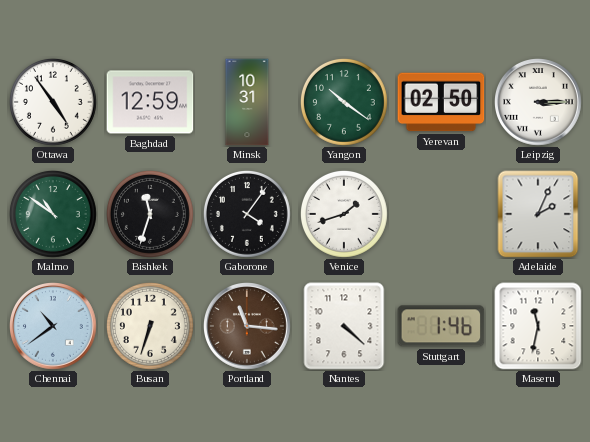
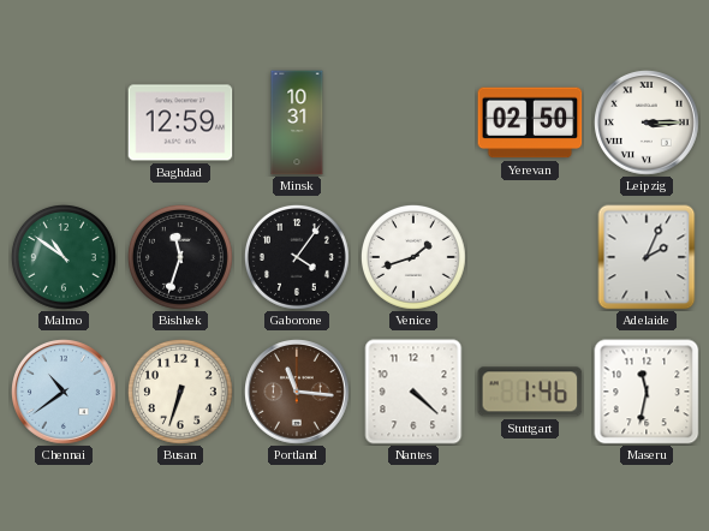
Ottawa: 4:54 -> none (53, 102)
Yangon: 10:21 -> none (344, 102)
